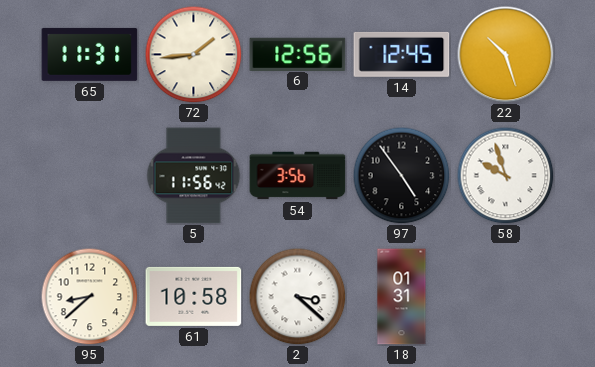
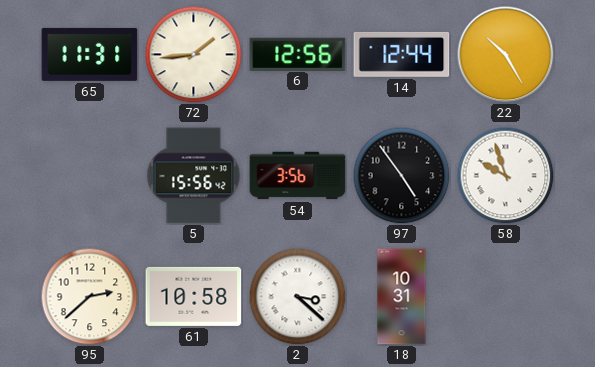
14: 12:45 -> 12:44 (402, 54)
22: 10:27 -> 10:25 (506, 55)
5: 11:56 -> 15:56 (194, 176)
95: 8:38 -> 2:38 (89, 296)
18: 01:31 -> 10:31 (402, 297)
